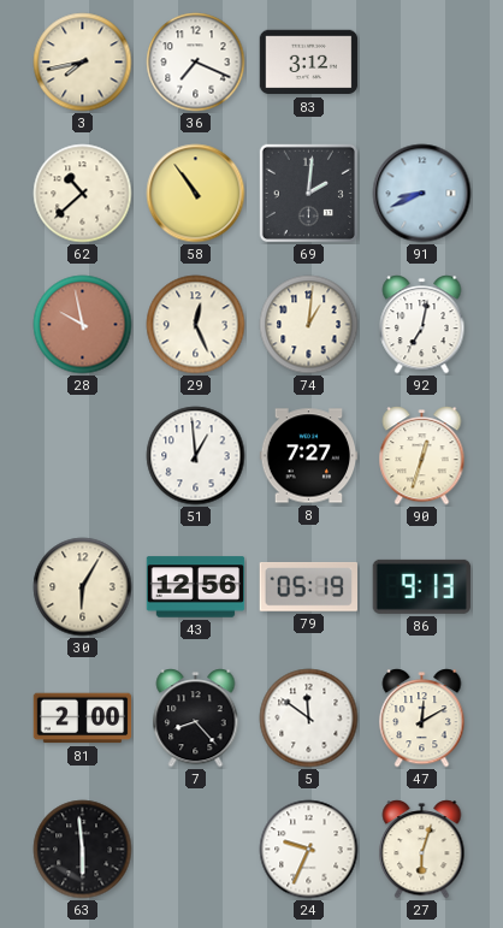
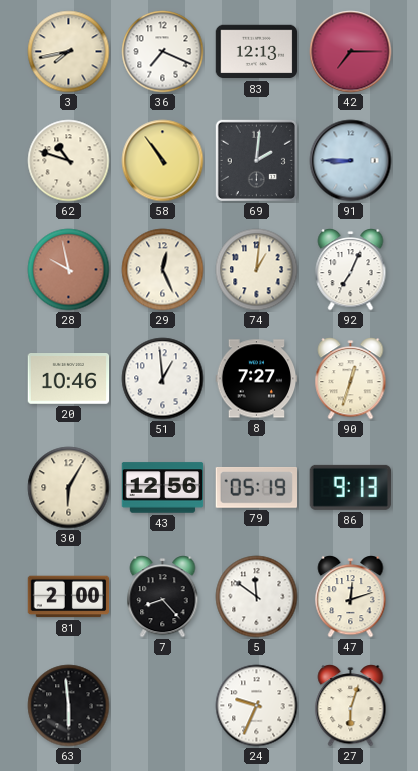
83: 3:12 -> 12:13 (257, 52)
42: none -> 7:15 (351, 52)
62: 10:38 -> 10:48 (69, 161)
91: 8:41 -> 8:45 (351, 161)
92: 7:02 -> 7:04 (351, 270)
20: none -> 10:46 (69, 379)
47: 12:10 -> 12:12 (351, 597)
